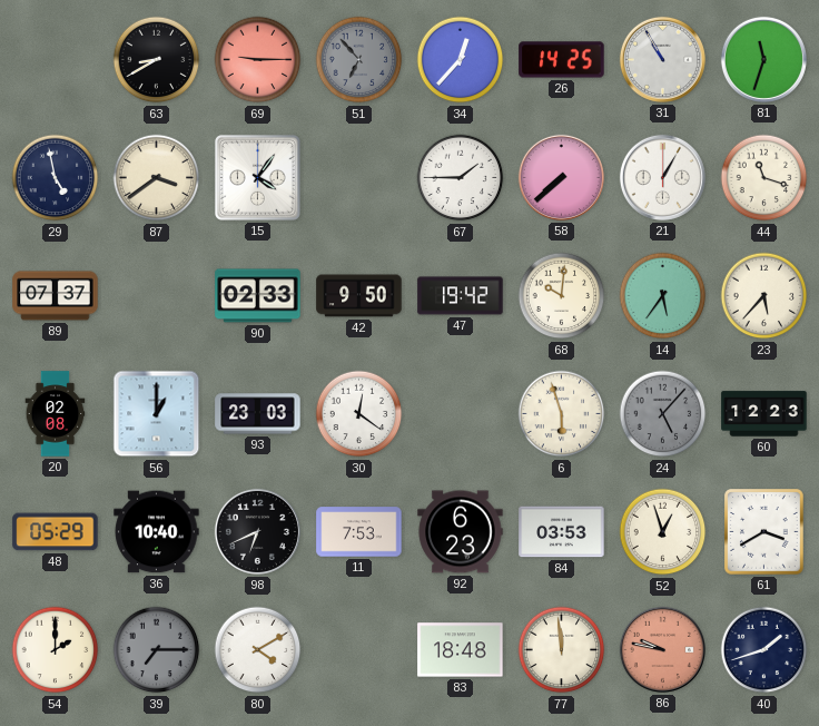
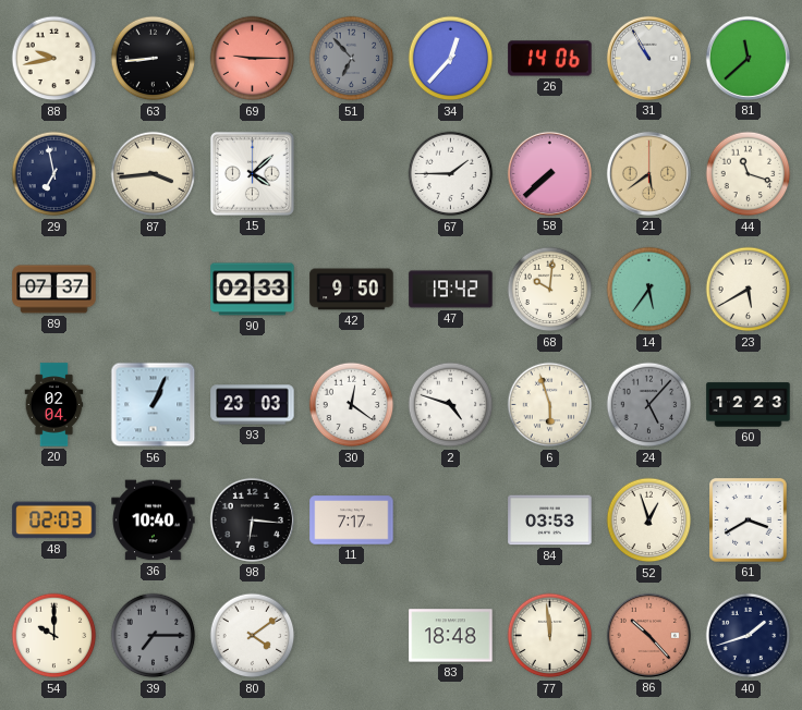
88: none -> 9:43 (54, 59)
63: 8:40 -> 8:44 (154, 59)
26: 14:25 -> 14:06 (550, 59)
81: 11:33 -> 11:38 (748, 58)
29: 4:58 -> 6:58 (54, 174)
87: 3:39 -> 3:44 (154, 174)
15: 4:06 -> 4:08 (252, 173)
21: 1:05 -> 5:39 (648, 173)
21 dial: white -> champagne (648, 173)
23: 5:37 -> 5:40 (749, 290)
20: 02:08 -> 02:04 (54, 405)
56: 1:00 -> 1:04 (154, 405)
2: none -> 4:48 (451, 405)
48: 05:29 -> 02:03 (54, 521)
98: 6:41 -> 6:16 (252, 519)
11: 7:53 -> 7:17 (352, 521)
92: 6:23 -> none (461, 532)
54: 2:00 -> 10:00 (54, 636)
80: 4:10 -> 4:09 (253, 636)
86: 9:47 -> 10:23 (648, 635)
